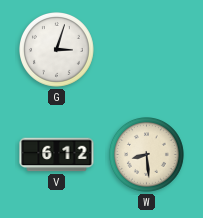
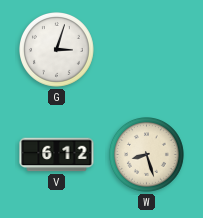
W: 8:29 -> 8:27 (147, 155)
